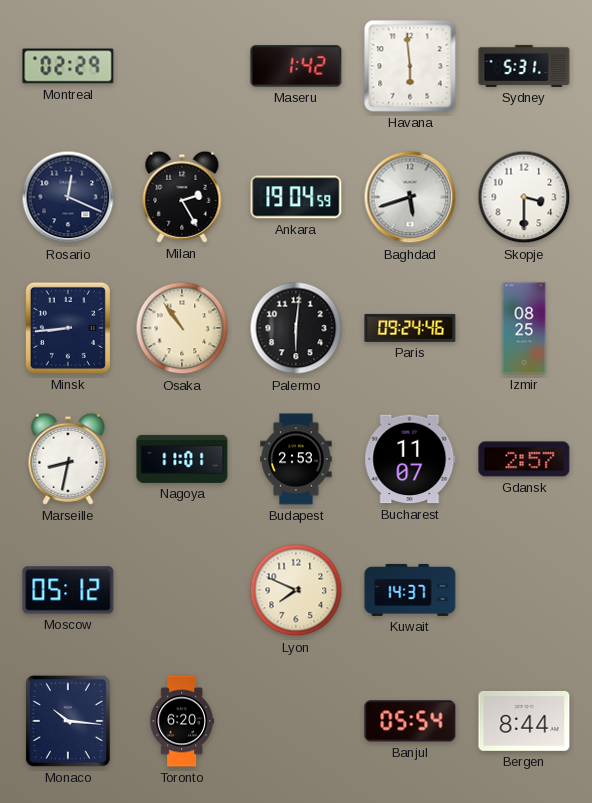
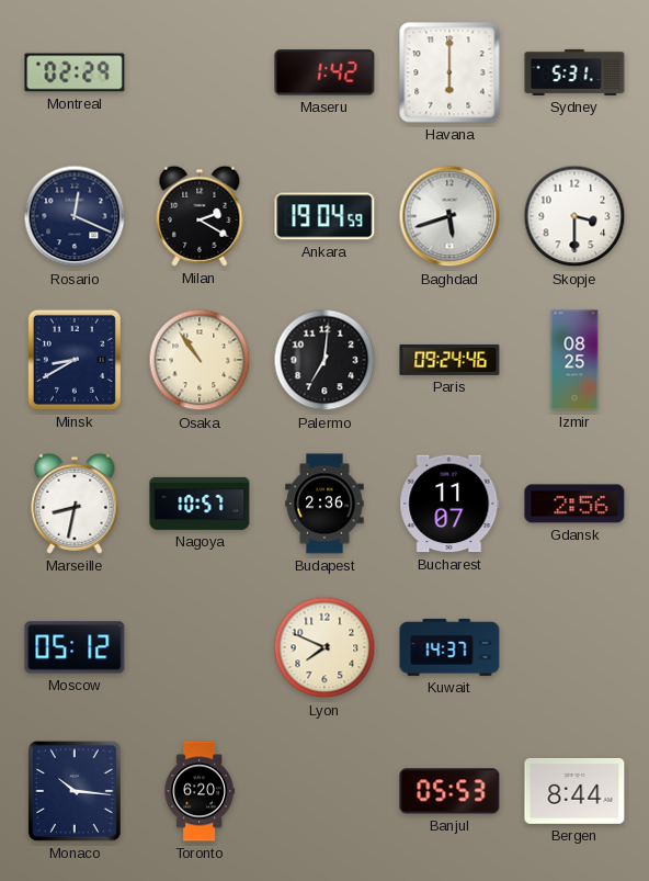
Havana: 5:59 -> 6:00 (449, 72)
Milan: 2:25 -> 2:20 (200, 216)
Minsk: 8:44 -> 8:40 (75, 360)
Palermo: 6:01 -> 7:01 (324, 360)
Nagoya: 11:01 -> 10:57 (200, 504)
Budapest: 2:53 -> 2:36 (324, 504)
Gdansk: 2:57 -> 2:56 (574, 504)
Banjul: 05:54 -> 05:53 (449, 791)
